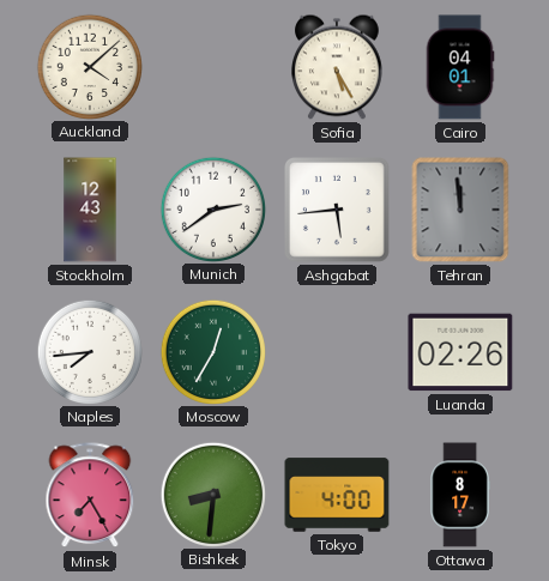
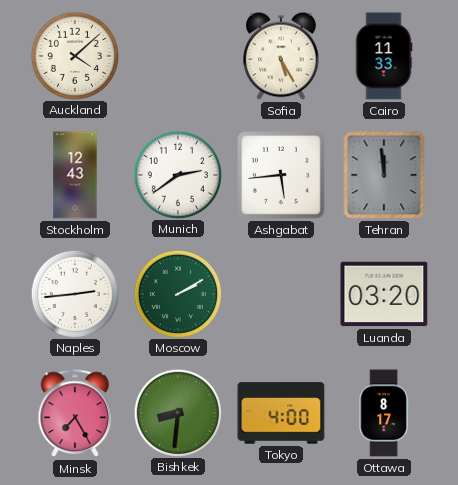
Cairo: 04:01 -> 11:33 (384, 56)
Naples: 7:44 -> 2:44 (74, 293)
Moscow: 12:35 -> 2:10 (177, 293)
Luanda: 02:26 -> 03:20 (384, 294)
